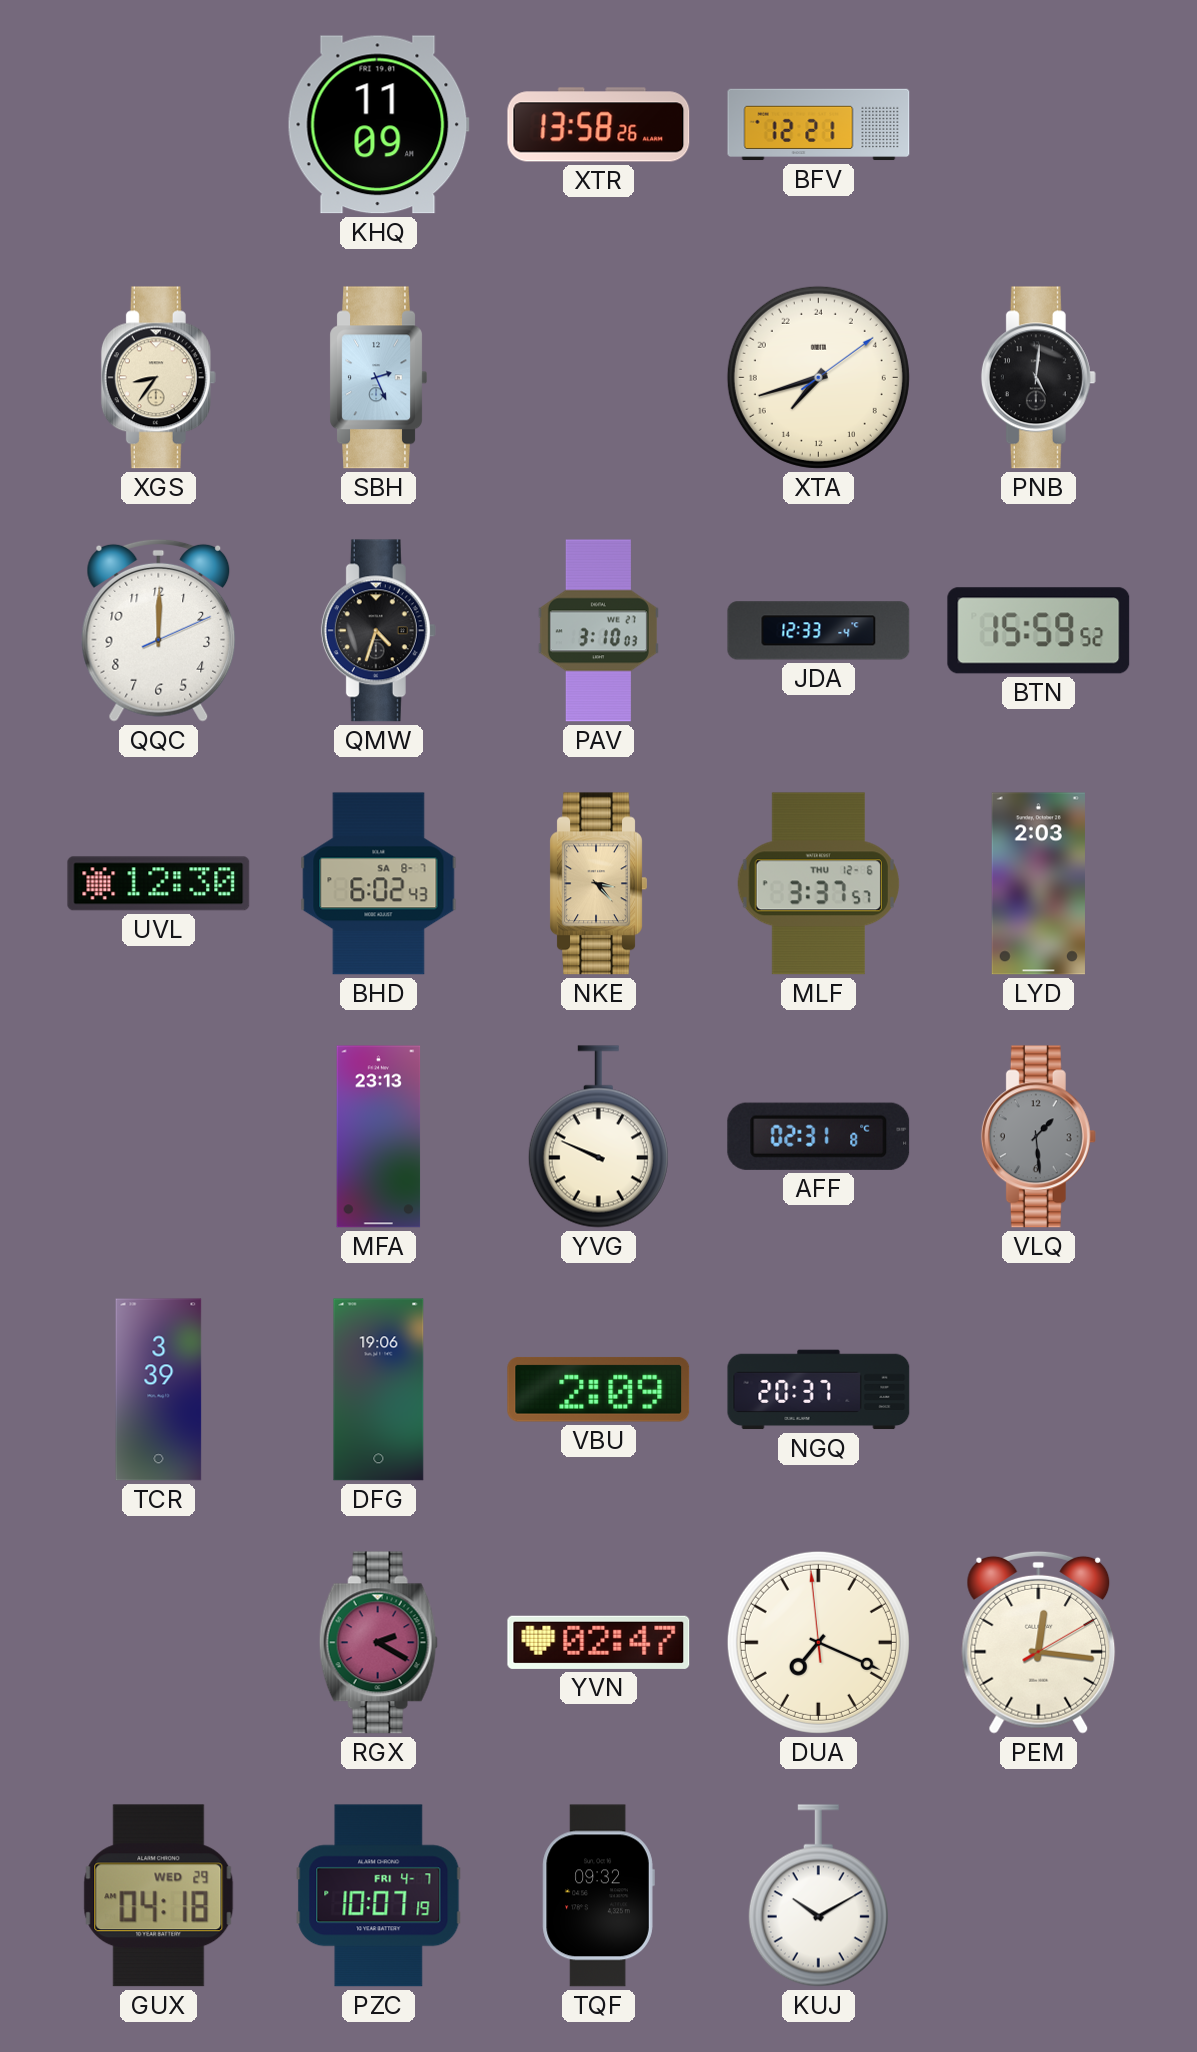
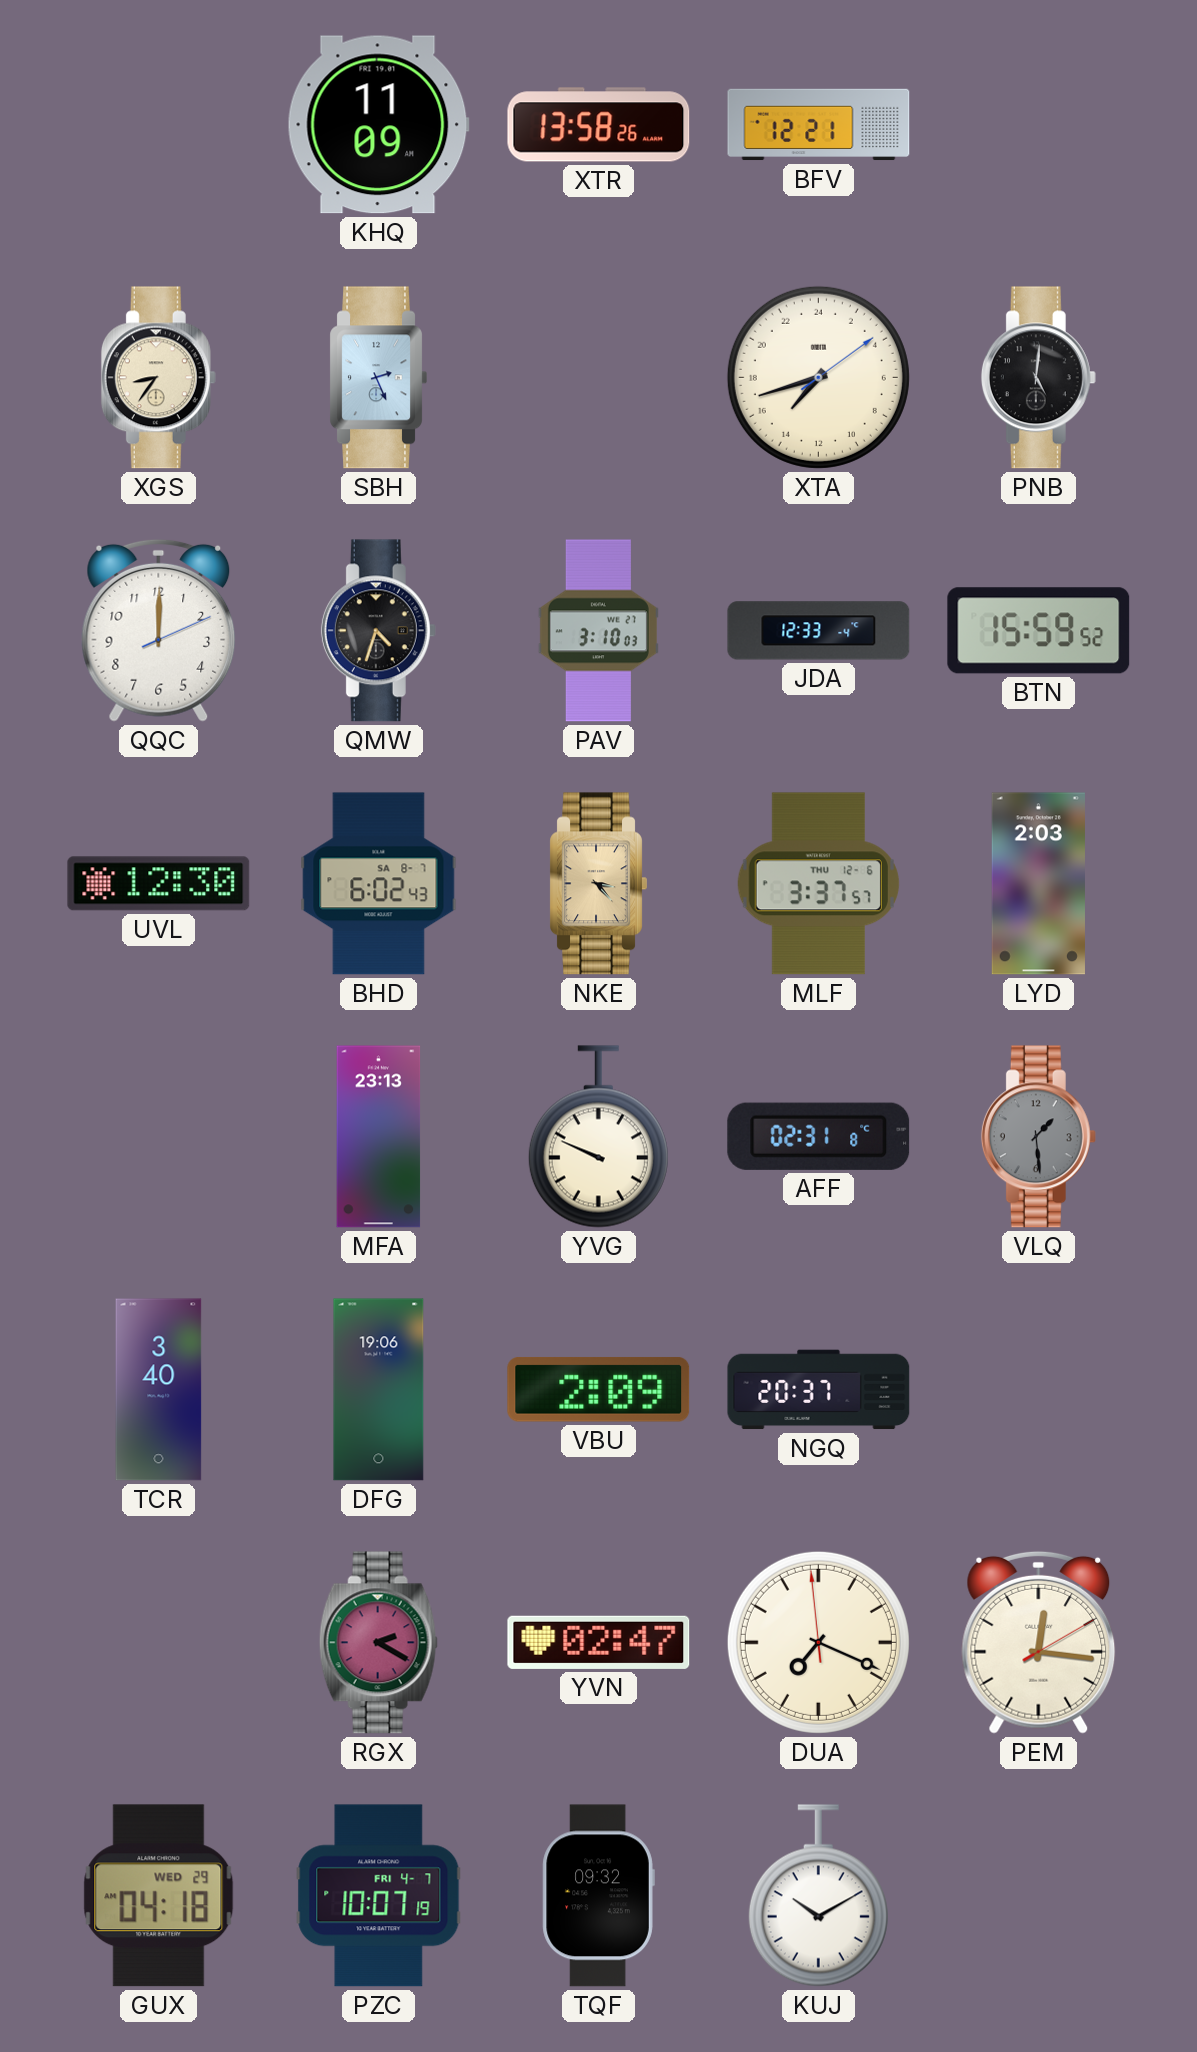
TCR: 3:39 -> 3:40 (159, 1390)
